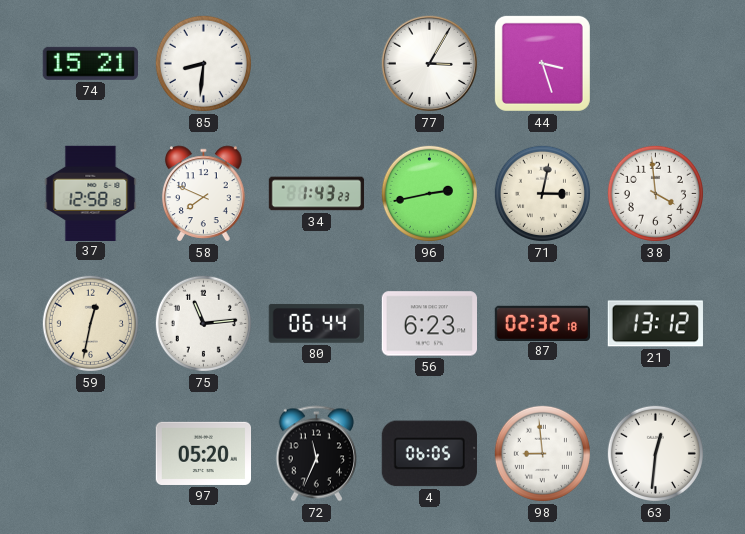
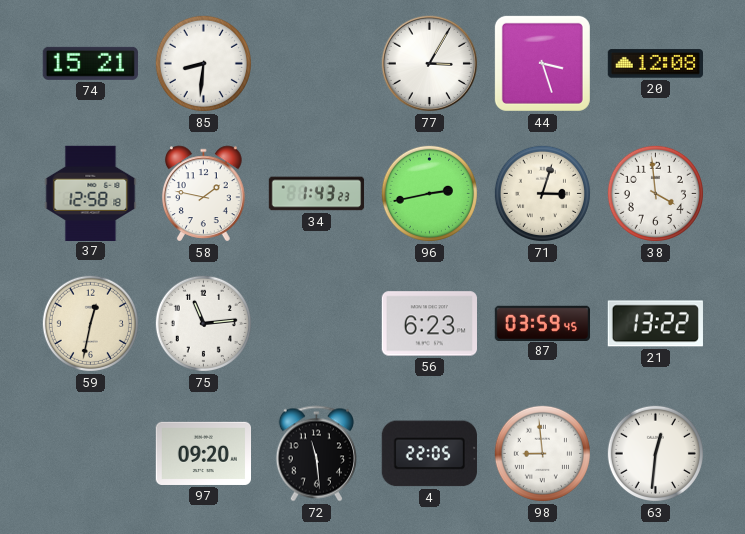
20: none -> 12:08 (655, 64)
58: 7:49 -> 1:47 (204, 194)
71: 3:02 -> 3:03 (542, 193)
80: 06:44 -> none (316, 324)
87: 02:32 -> 03:59 (542, 323)
21: 13:12 -> 13:22 (655, 324)
97: 05:20 -> 09:20 (203, 453)
72: 11:34 -> 11:29 (316, 454)
4: 06:05 -> 22:05 (429, 454)
